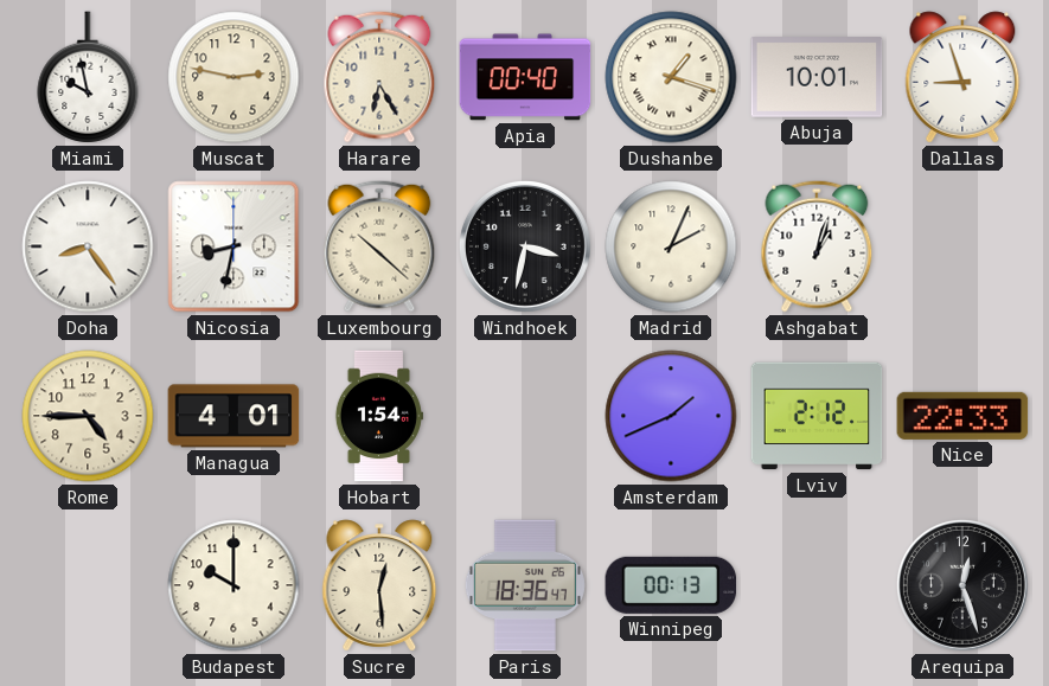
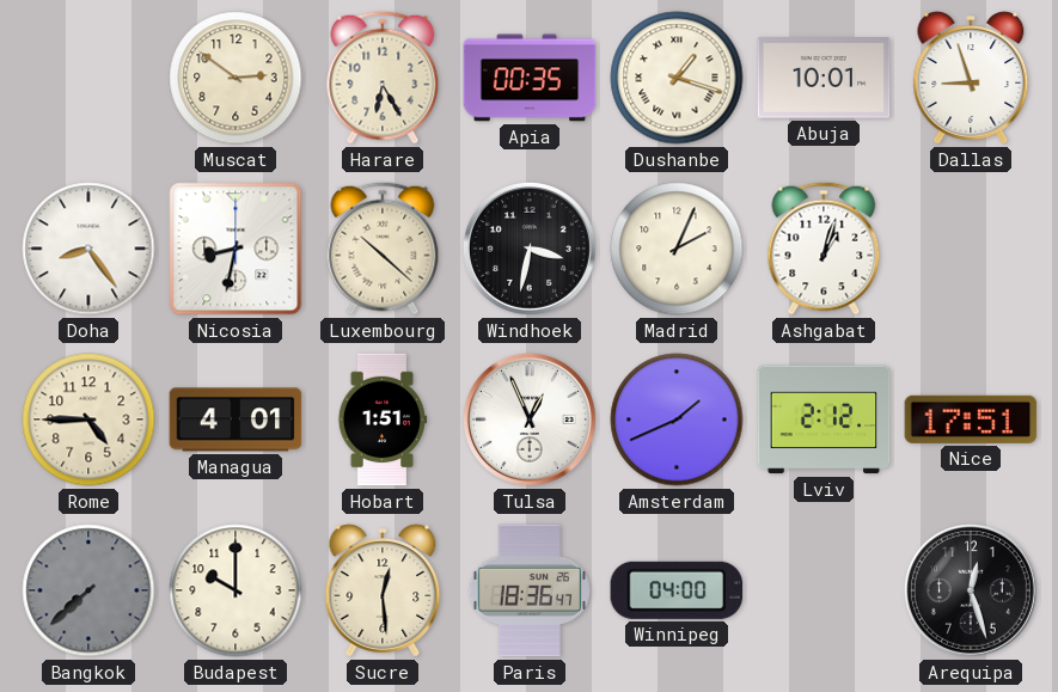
Miami: 9:58 -> none (88, 77)
Muscat: 2:47 -> 2:51 (236, 78)
Apia: 00:40 -> 00:35 (530, 78)
Hobart: 1:54 -> 1:51 (381, 420)
Tulsa: none -> 12:56 (530, 420)
Nice: 22:33 -> 17:51 (971, 420)
Bangkok: none -> 7:38 (88, 590)
Winnipeg: 00:13 -> 04:00 (677, 590)
